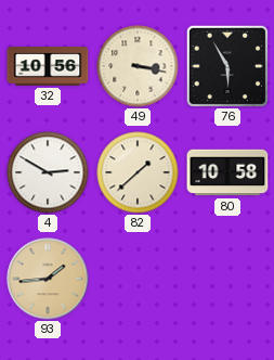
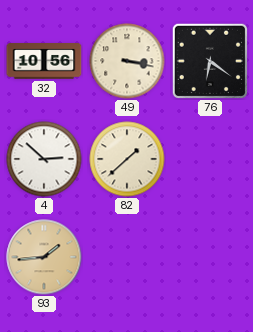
76: 5:55 -> 6:21 (209, 60)
4: 2:50 -> 2:52 (44, 159)
80: 10:58 -> none (227, 172)
